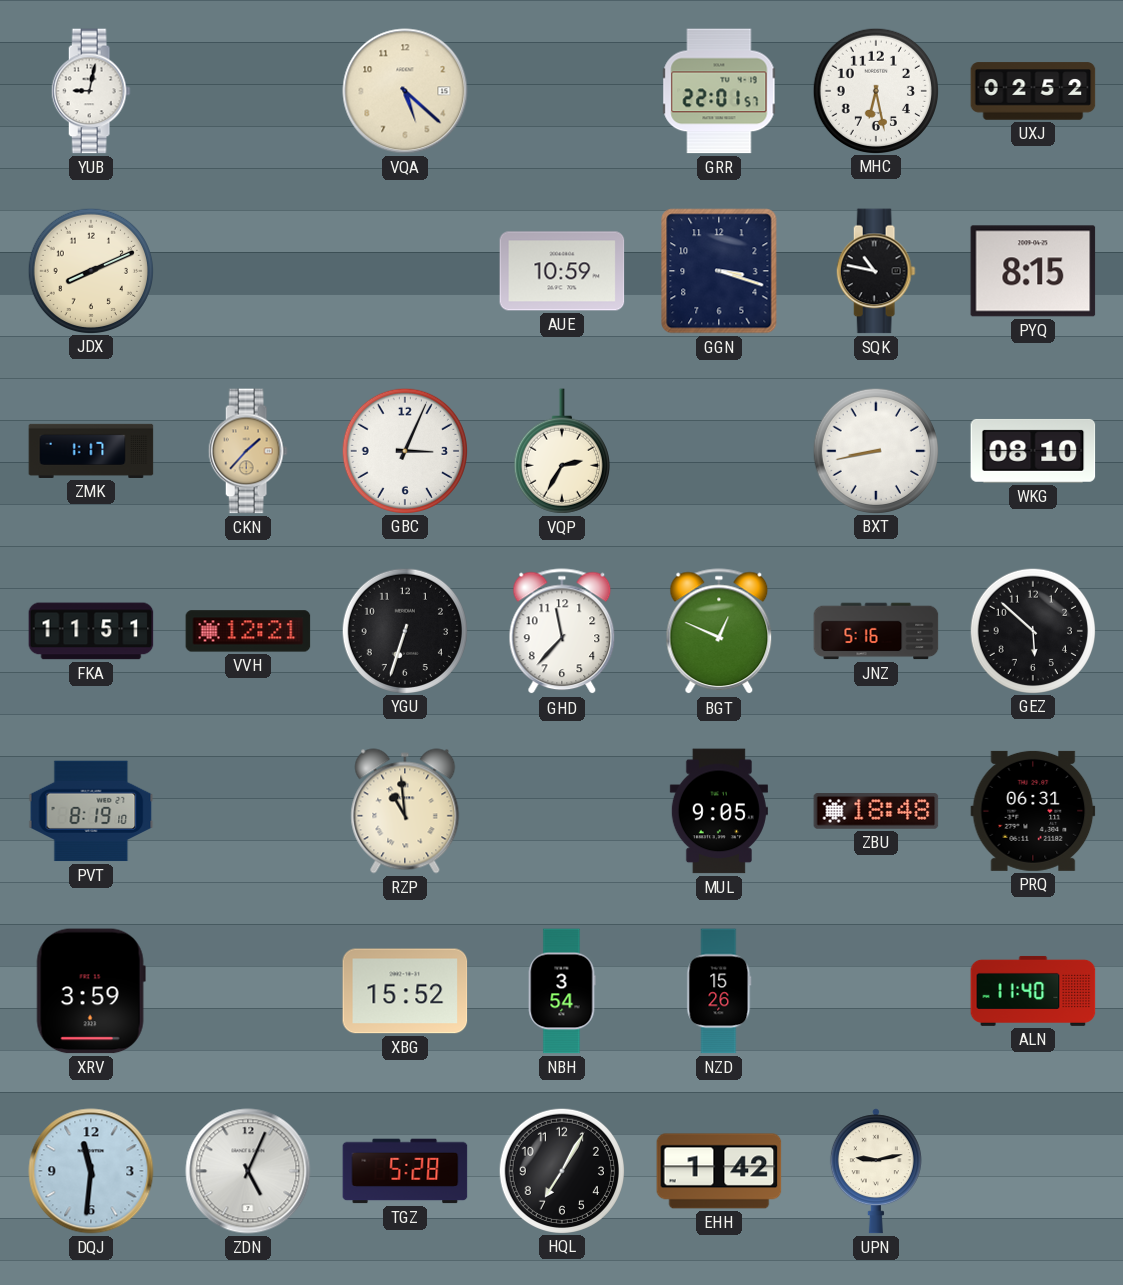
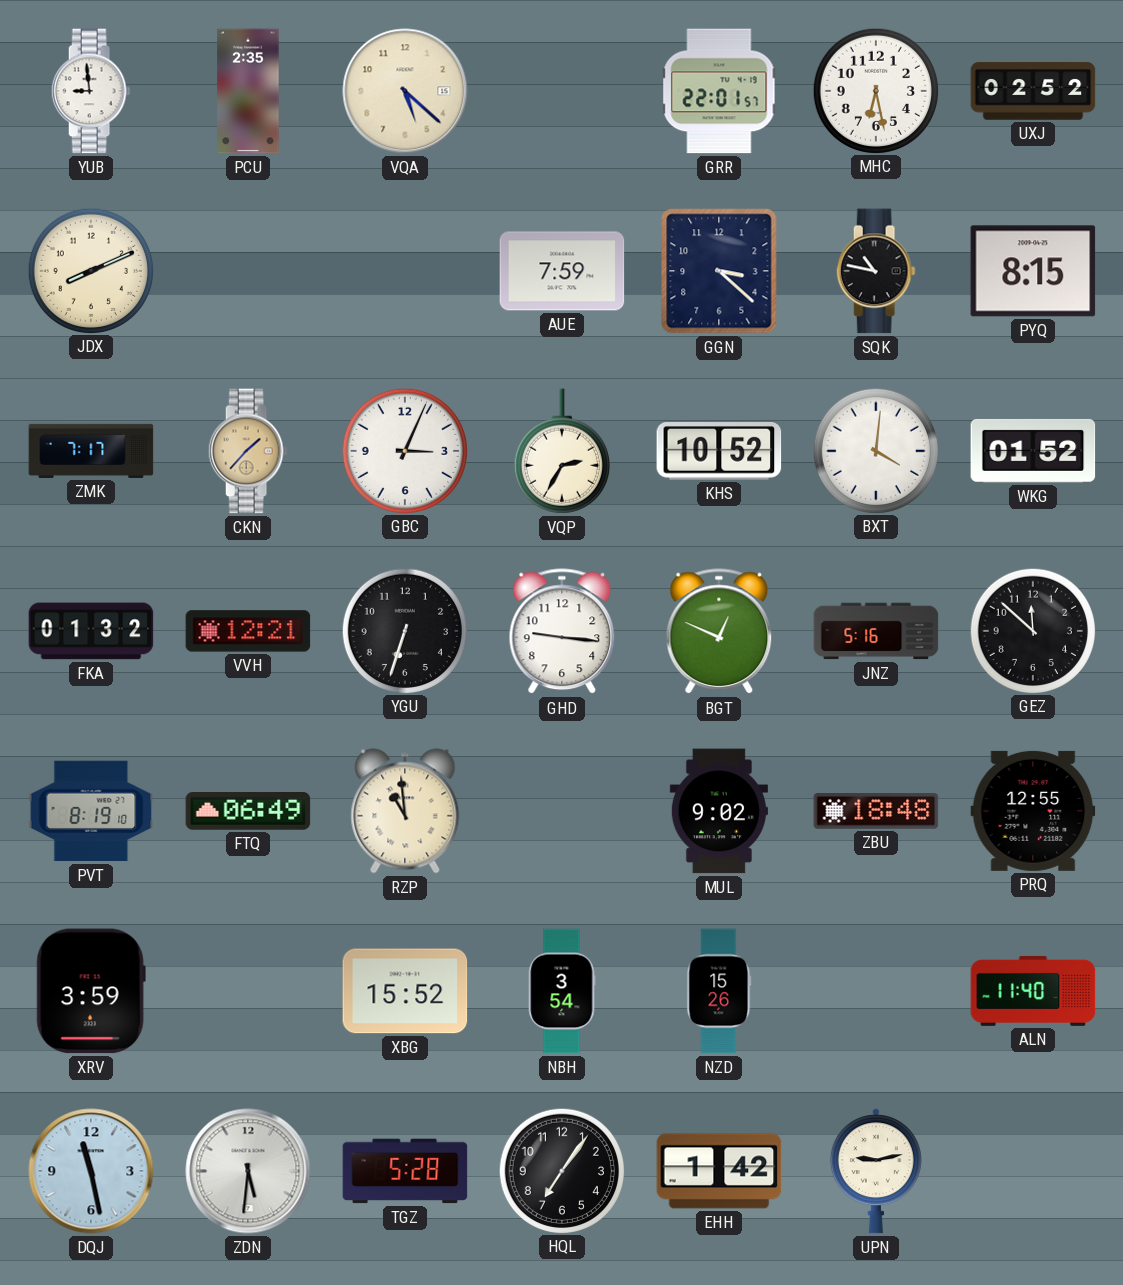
YUB: 9:02 -> 8:59 (91, 91)
PCU: none -> 2:35 (248, 91)
AUE: 10:59 -> 7:59 (562, 271)
GGN: 3:18 -> 3:22 (719, 271)
ZMK: 1:17 -> 7:17 (91, 451)
KHS: none -> 10:52 (719, 452)
BXT: 8:43 -> 4:01 (875, 450)
WKG: 08:10 -> 01:52 (1033, 451)
FKA: 11:51 -> 01:32 (91, 631)
GHD: 11:37 -> 9:16 (562, 632)
GEZ: 5:52 -> 11:52 (1032, 630)
FTQ: none -> 06:49 (248, 812)
MUL: 9:05 -> 9:02 (719, 811)
PRQ: 06:31 -> 12:55 (1033, 811)
DQJ: 11:31 -> 11:28 (91, 1171)
ZDN: 5:04 -> 5:31 (248, 1171)
HQL: 7:05 -> 7:06 (561, 1170)
